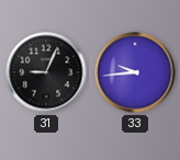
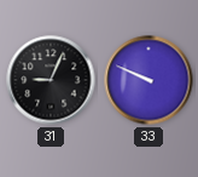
33: 9:44 -> 9:49 (148, 80)
